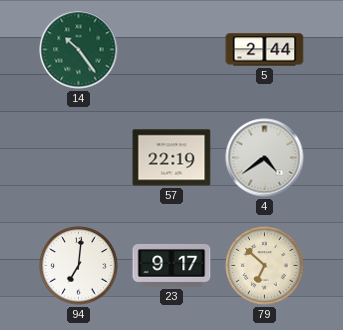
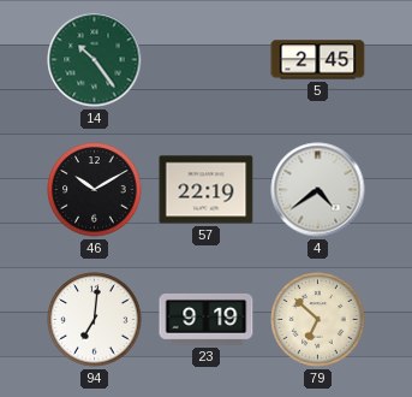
5: 2:44 -> 2:45 (318, 60)
46: none -> 10:10 (95, 190)
23: 9:17 -> 9:19 (207, 320)
